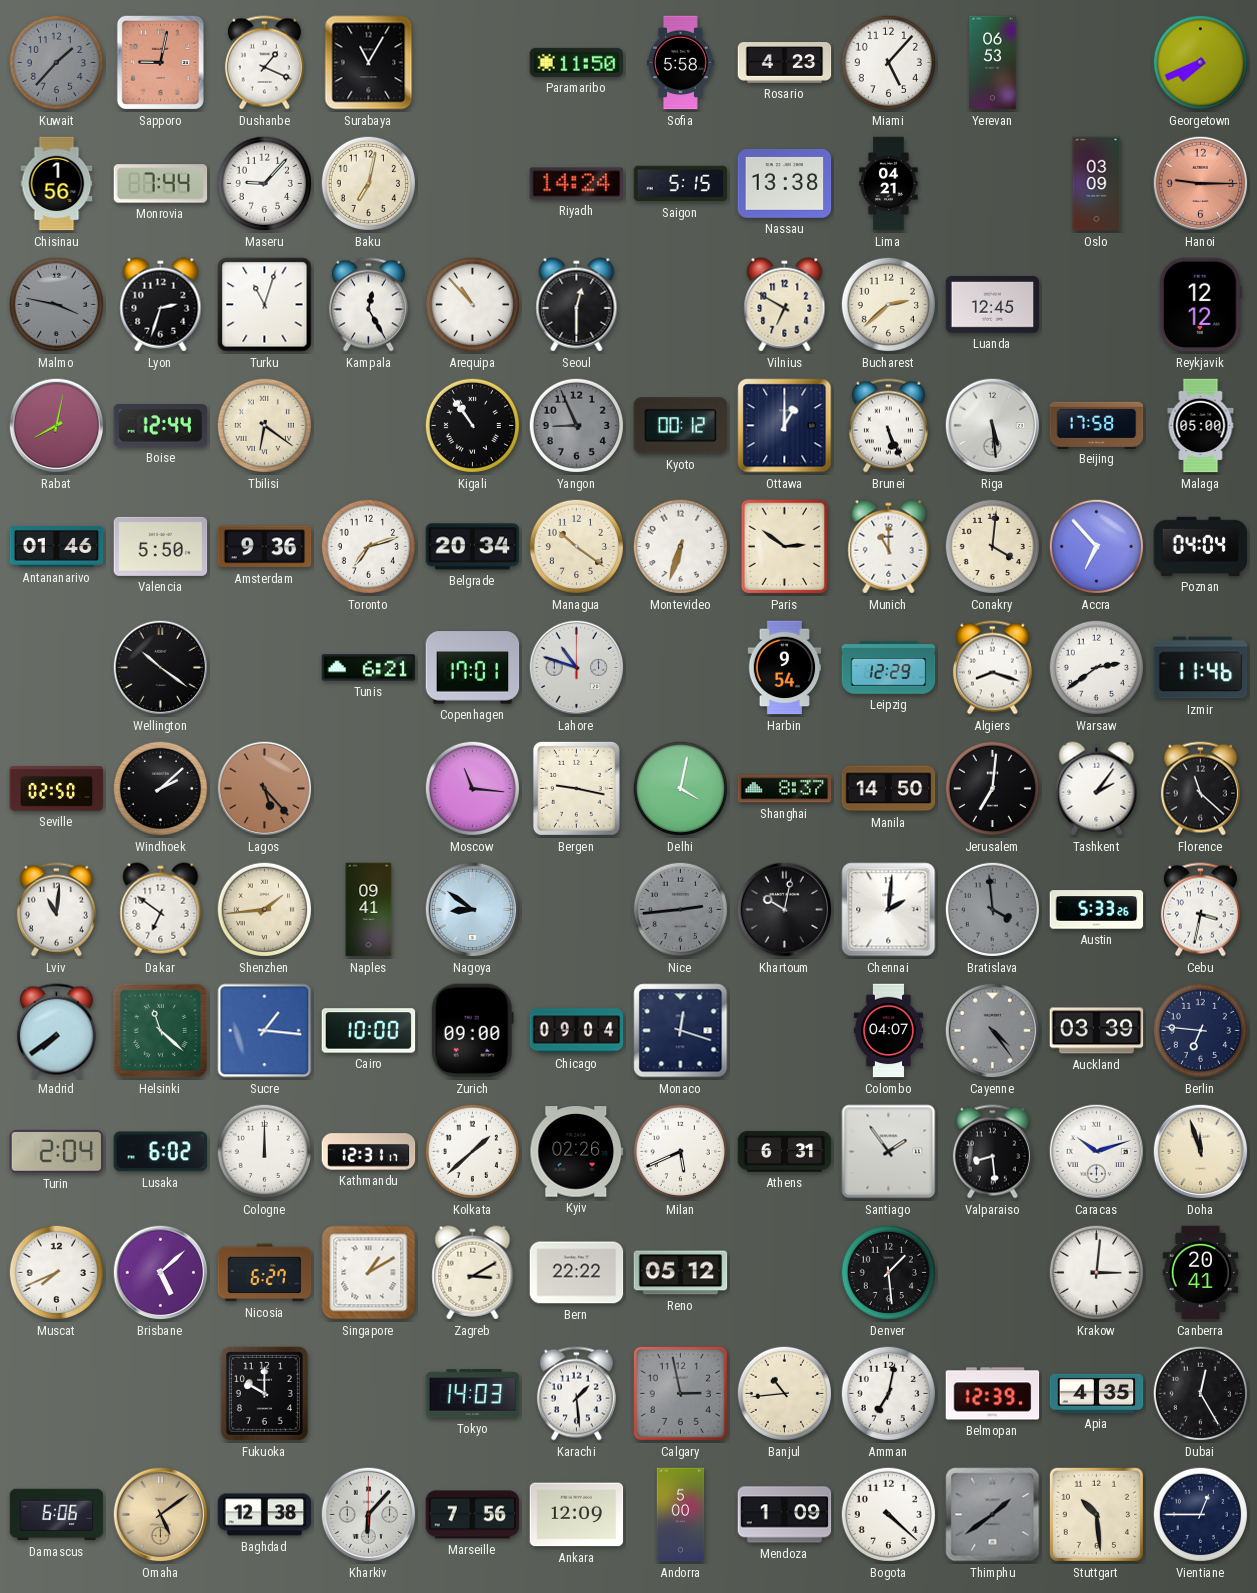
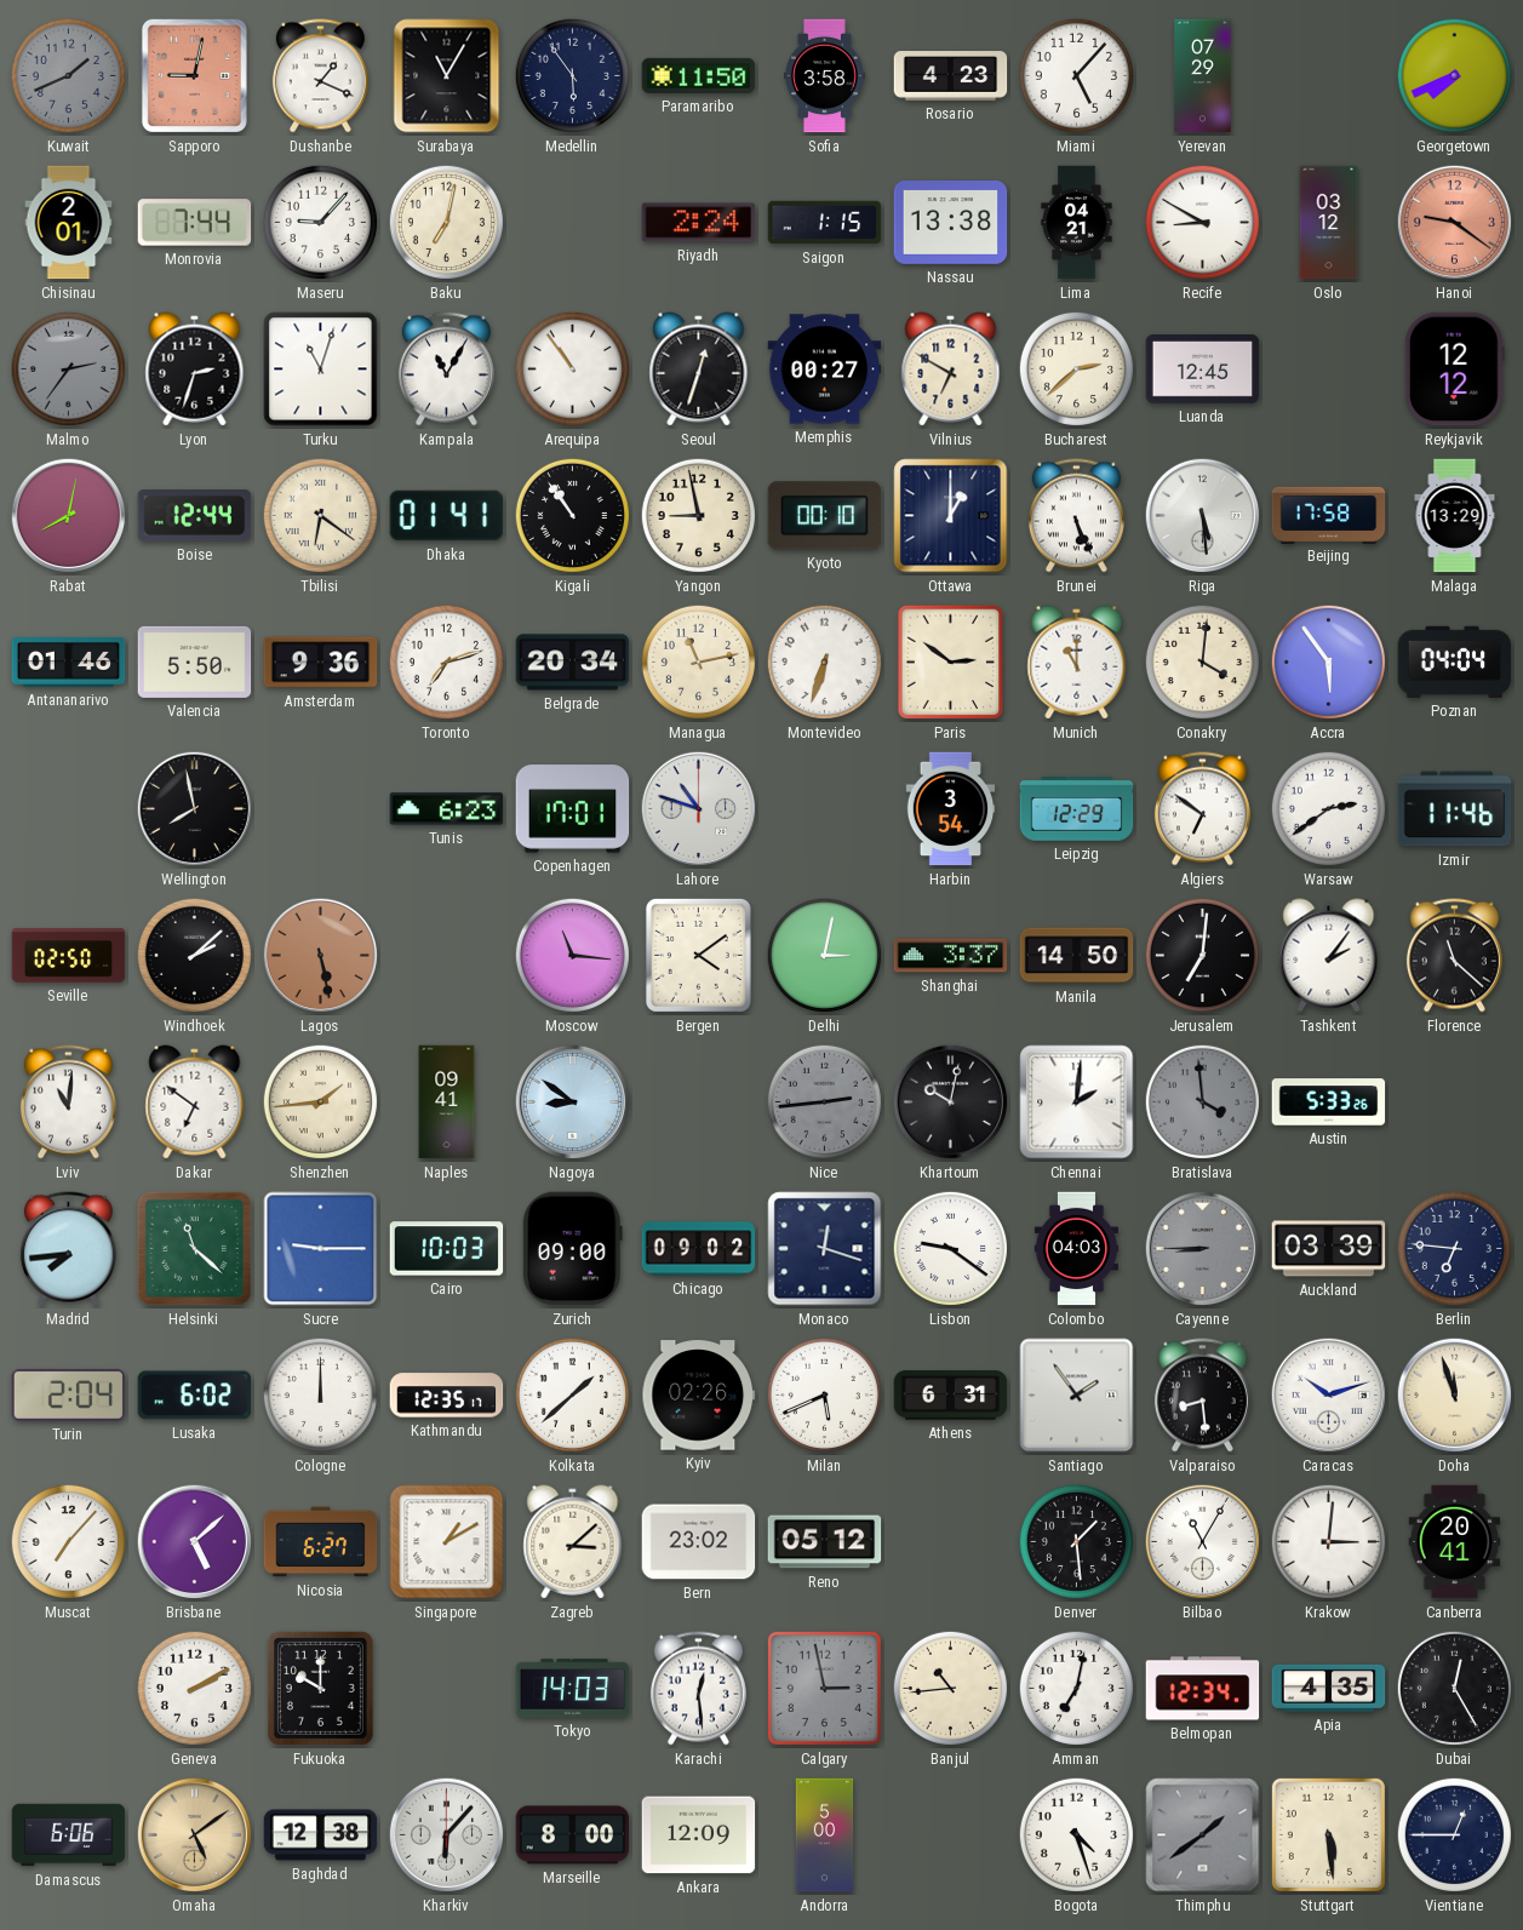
Kuwait: 1:37 -> 1:41 (68, 75)
Medellin: none -> 5:54 (572, 75)
Sofia: 5:58 -> 3:58 (824, 76)
Yerevan: 06:53 -> 07:29 (1203, 76)
Chisinau: 1:56 -> 2:01 (69, 223)
Riyadh: 14:24 -> 2:24 (699, 223)
Saigon: 5:15 -> 1:15 (825, 223)
Recife: none -> 8:50 (1202, 222)
Oslo: 03:09 -> 03:12 (1329, 223)
Hanoi: 9:15 -> 9:21 (1455, 223)
Malmo: 3:47 -> 2:36 (68, 368)
Kampala: 12:25 -> 11:05 (446, 370)
Arequipa: 10:53 -> 10:54 (572, 368)
Seoul: 12:30 -> 12:33 (699, 370)
Memphis: none -> 00:27 (825, 370)
Dhaka: none -> 01:41 (447, 516)
Yangon: 8:56 -> 8:58 (698, 515)
Yangon dial: grey -> cream (698, 515)
Kyoto: 00:12 -> 00:10 (825, 516)
Malaga: 05:00 -> 13:29 (1455, 516)
Managua: 10:21 -> 11:13 (698, 662)
Accra: 6:53 -> 5:54 (1328, 662)
Wellington: 10:21 -> 7:58 (195, 809)
Tunis: 6:21 -> 6:23 (447, 809)
Harbin: 9:54 -> 3:54 (951, 809)
Algiers: 8:18 -> 6:51 (1202, 809)
Lagos: 5:23 -> 5:28 (321, 956)
Bergen: 9:17 -> 4:09 (698, 955)
Delhi: 4:02 -> 3:02 (824, 955)
Shanghai: 8:37 -> 3:37 (951, 956)
Cebu: 3:32 -> none (1200, 910)
Madrid: 7:39 -> 7:44 (68, 1249)
Sucre: 1:16 -> 9:15 (321, 1249)
Cairo: 10:00 -> 10:03 (447, 1249)
Chicago: 09:04 -> 09:02 (699, 1249)
Lisbon: none -> 9:21 (950, 1248)
Colombo: 04:07 -> 04:03 (1076, 1249)
Cayenne: 4:24 -> 8:45 (1203, 1249)
Kathmandu: 12:31 -> 12:35 (447, 1396)
Muscat: 7:41 -> 7:07 (68, 1541)
Zagreb: 3:10 -> 3:08 (573, 1542)
Bern: 22:22 -> 23:02 (699, 1542)
Bilbao: none -> 11:05 (1203, 1542)
Geneva: none -> 2:10 (194, 1688)
Karachi: 1:29 -> 12:29 (698, 1689)
Belmopan: 12:39 -> 12:34 (1203, 1689)
Marseille: 7:56 -> 8:00 (573, 1835)
Mendoza: 1:09 -> none (785, 1515)
Bogota: 4:22 -> 4:27 (1076, 1834)
Stuttgart: 10:29 -> 5:29 (1328, 1834)
